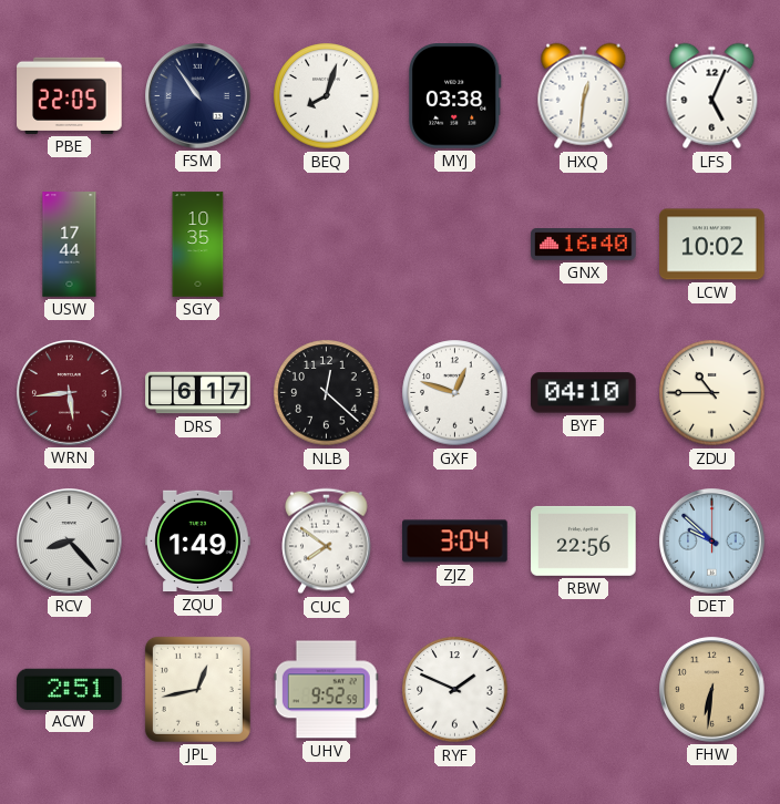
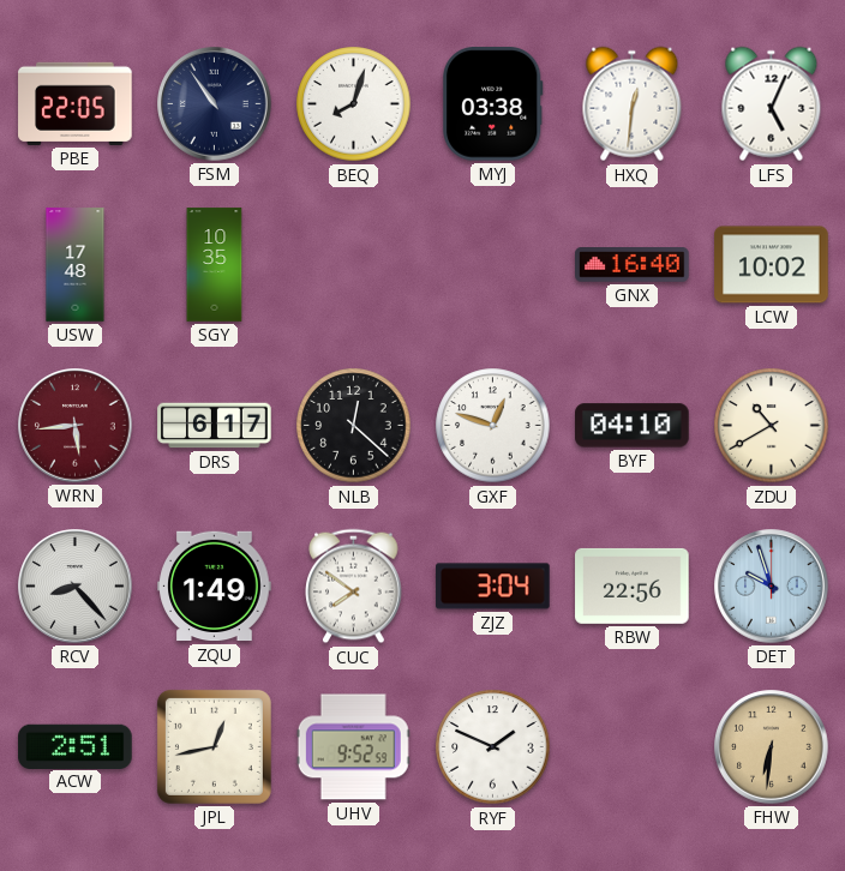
USW: 17:44 -> 17:48 (76, 265)
ZDU: 10:45 -> 10:40 (772, 426)
DET: 9:52 -> 9:57 (772, 587)
